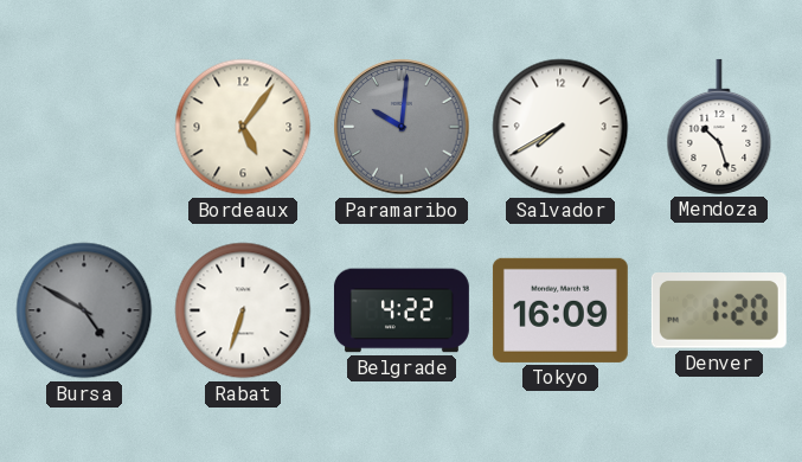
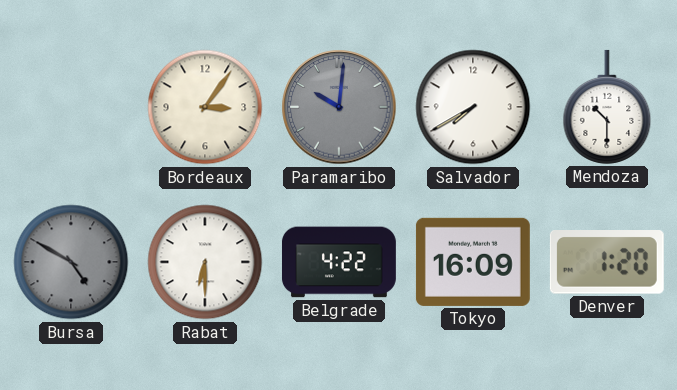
Bordeaux: 5:06 -> 3:06 (205, 107)
Mendoza: 10:27 -> 10:30 (607, 107)
Rabat: 6:33 -> 6:30 (205, 262)
